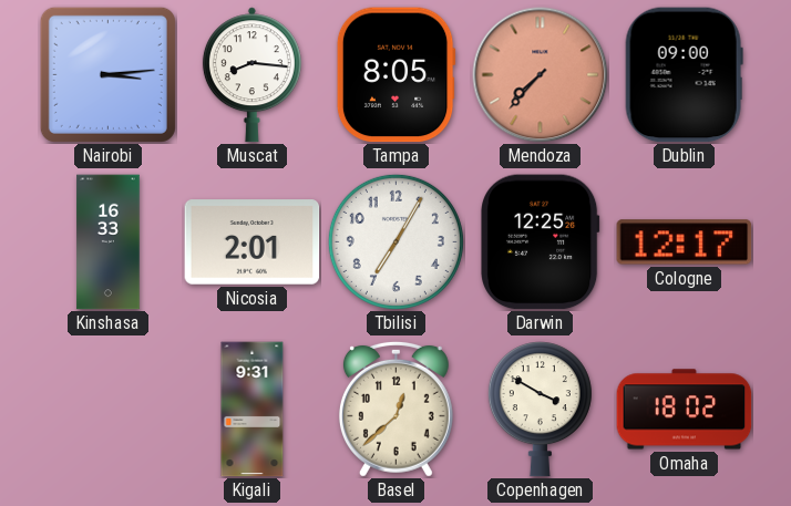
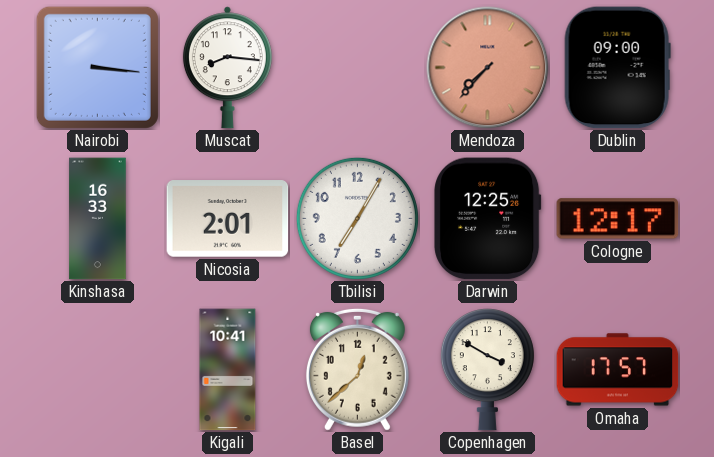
Nairobi: 3:14 -> 3:16 (97, 67)
Tampa: 8:05 -> none (395, 75)
Kigali: 9:31 -> 10:41 (228, 370)
Omaha: 18:02 -> 17:57 (618, 370)
